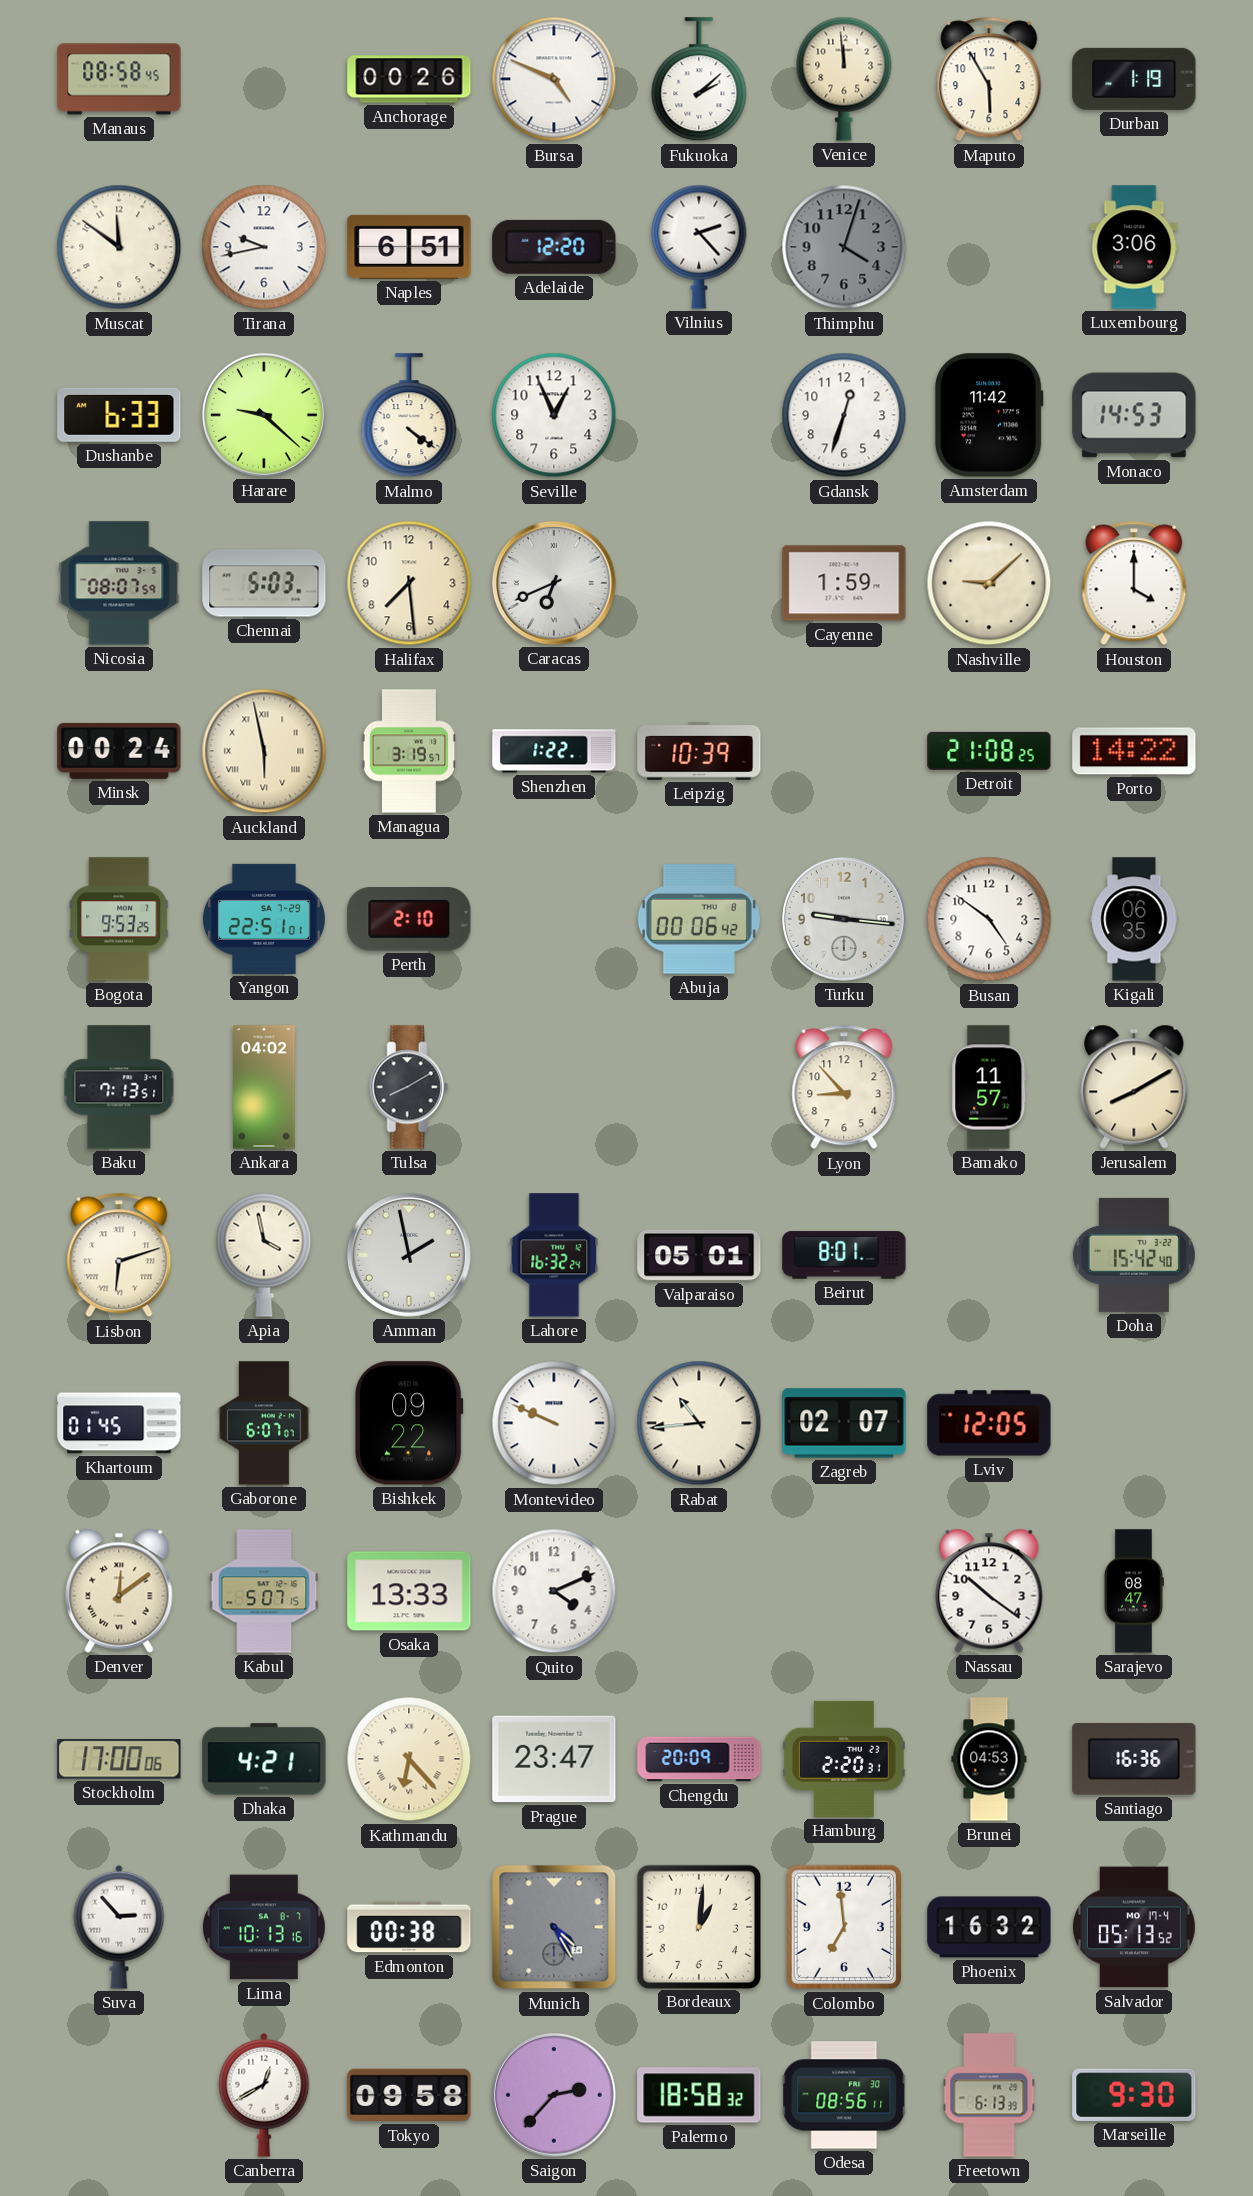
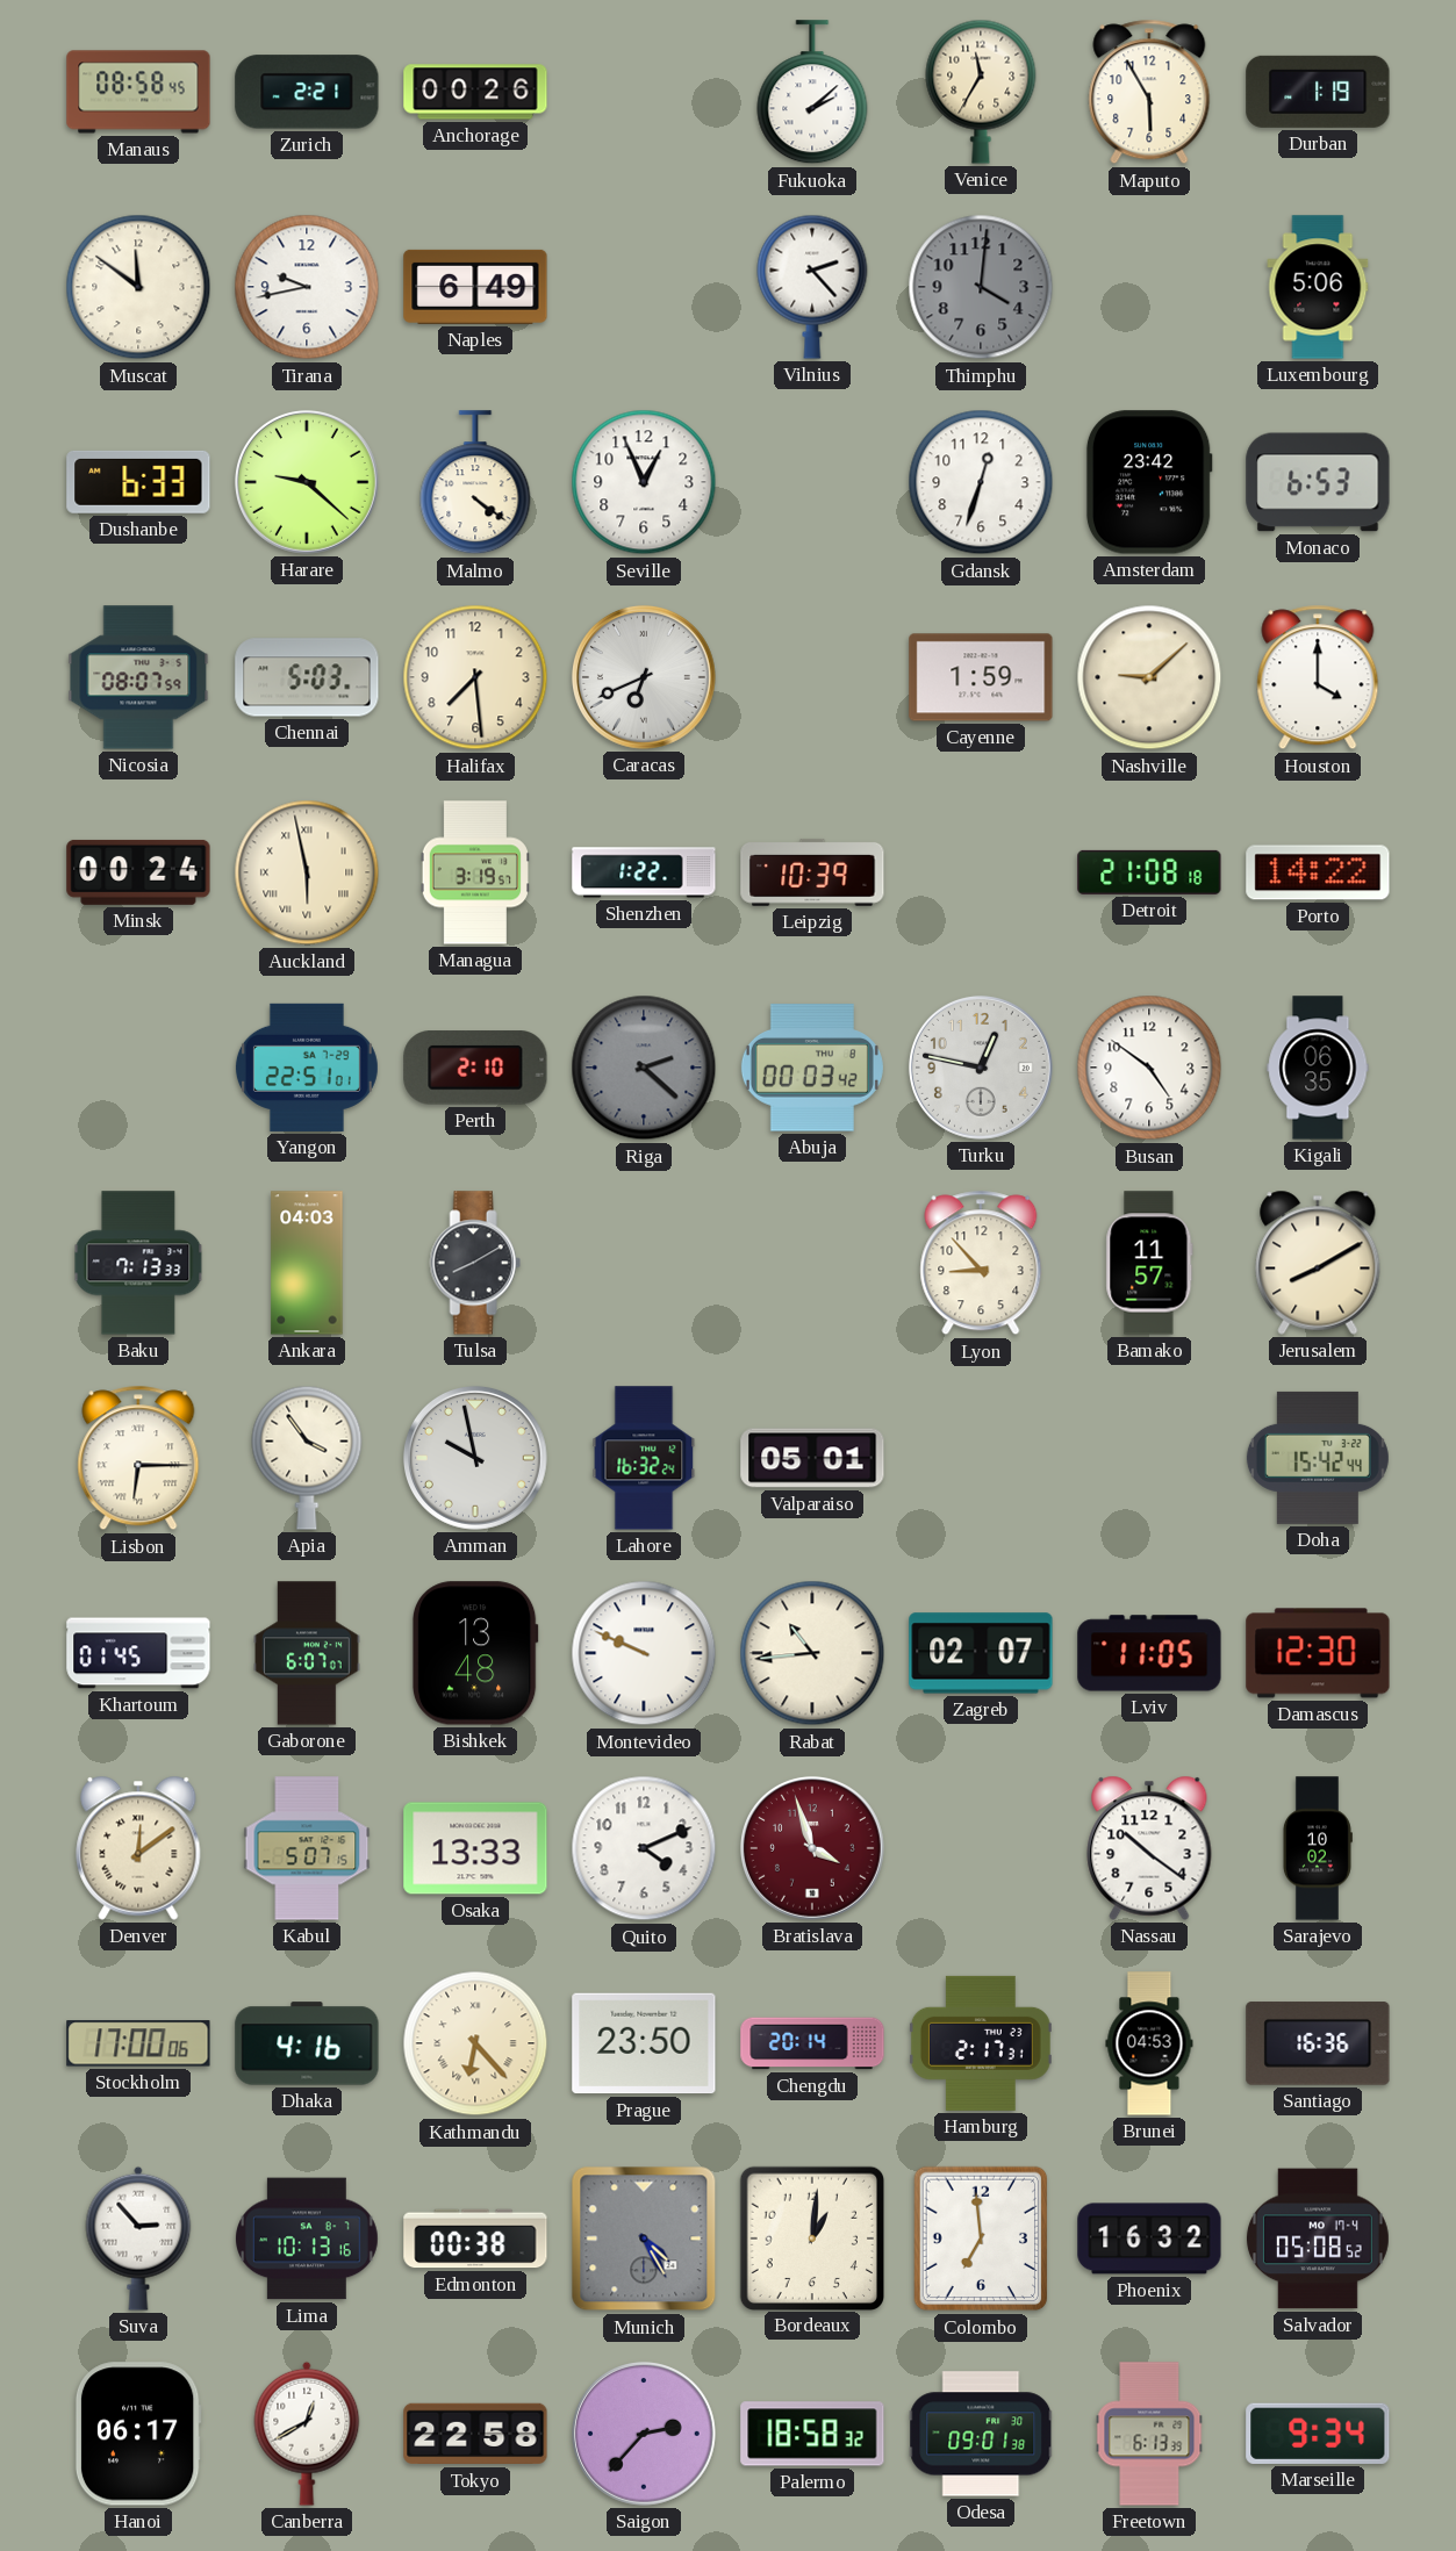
Zurich: none -> 2:21 (307, 92)
Bursa: 4:49 -> none (554, 79)
Venice: 11:59 -> 11:35 (981, 92)
Naples: 6:51 -> 6:49 (475, 287)
Adelaide: 12:20 -> none (554, 247)
Thimphu: 4:03 -> 4:01 (981, 287)
Luxembourg: 3:06 -> 5:06 (1318, 287)
Amsterdam: 11:42 -> 23:42 (1149, 482)
Monaco: 14:53 -> 6:53 (1318, 482)
Detroit: 21:08:25 -> 21:08:18 (1149, 872)
Bogota: 9:53 -> none (119, 919)
Riga: none -> 2:22 (644, 1068)
Abuja: 00:06 -> 00:03 (812, 1068)
Turku: 9:16 -> 12:47 (981, 1068)
Baku: 7:13:51 -> 7:13:33 (138, 1263)
Ankara: 04:02 -> 04:03 (307, 1263)
Lisbon: 6:12 -> 6:15 (138, 1458)
Apia: 3:58 -> 3:54 (307, 1458)
Amman: 1:58 -> 9:58 (475, 1458)
Beirut: 8:01 -> none (844, 1255)
Doha: 15:42:40 -> 15:42:44 (1318, 1458)
Bishkek: 09:22 -> 13:48 (475, 1653)
Lviv: 12:05 -> 11:05 (1149, 1653)
Damascus: none -> 12:30 (1318, 1653)
Bratislava: none -> 3:57 (812, 1848)
Sarajevo: 08:47 -> 10:02 (1317, 1848)
Dhaka: 4:21 -> 4:16 (307, 2043)
Prague: 23:47 -> 23:50 (644, 2043)
Chengdu: 20:09 -> 20:14 (812, 2043)
Hamburg: 2:20 -> 2:17 (981, 2043)
Salvador: 05:13 -> 05:08 (1318, 2239)
Hanoi: none -> 06:17 (138, 2434)
Tokyo: 09:58 -> 22:58 (475, 2434)
Odesa: 08:56 -> 09:01 (981, 2434)
Marseille: 9:30 -> 9:34 (1318, 2434)
